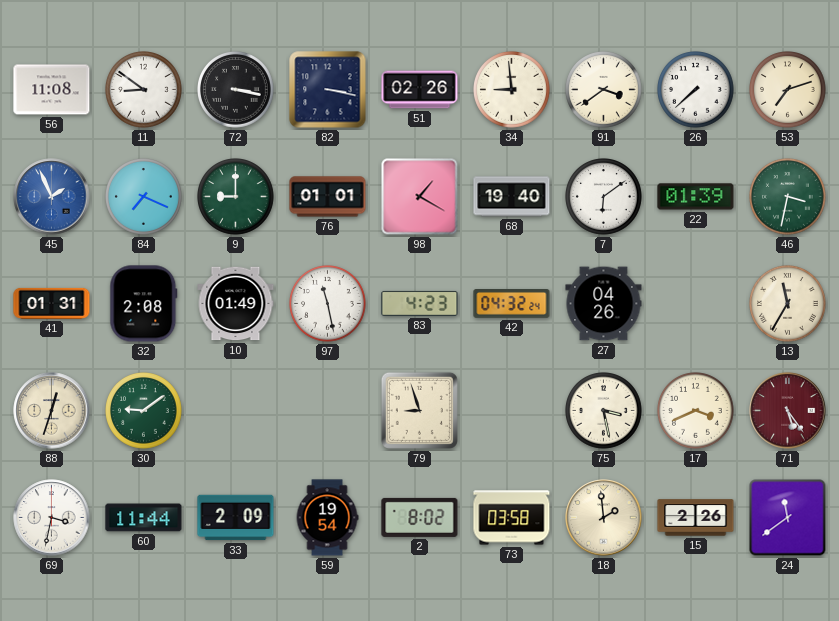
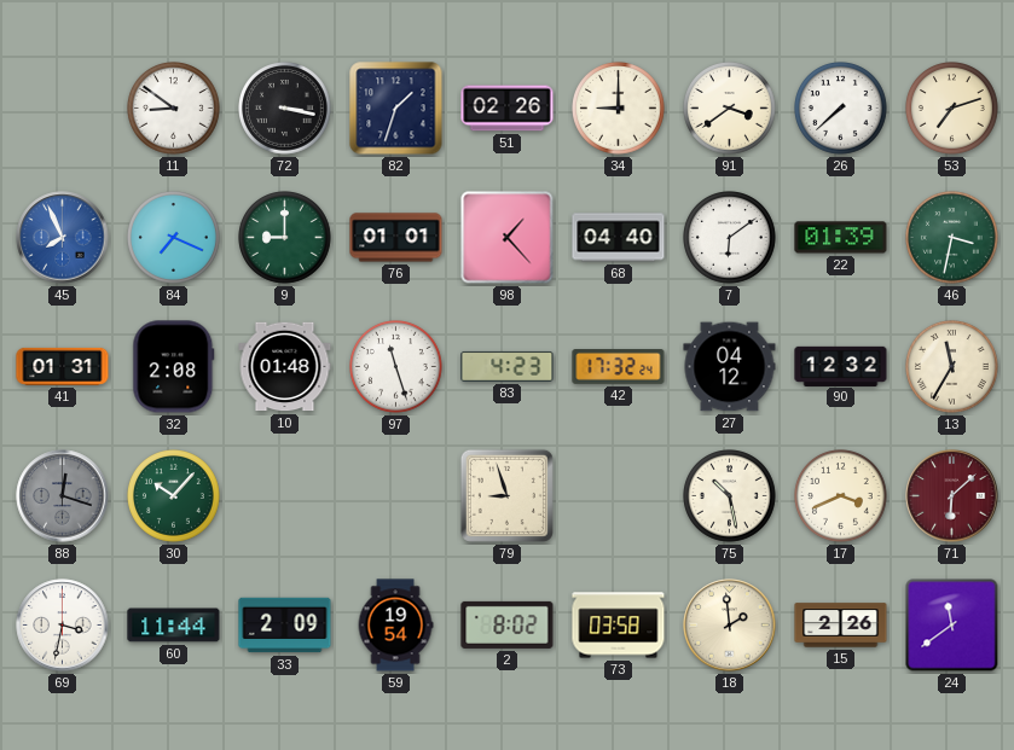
56: 11:08 -> none (52, 90)
82: 3:17 -> 1:33 (396, 109)
34: 8:59 -> 9:00 (619, 109)
45: 1:56 -> 7:56 (63, 238)
98: 1:20 -> 1:23 (508, 238)
68: 19:40 -> 04:40 (619, 238)
10: 01:49 -> 01:48 (285, 367)
97: 11:28 -> 11:27 (396, 367)
42: 04:32 -> 17:32 (619, 367)
27: 04:26 -> 04:12 (730, 367)
90: none -> 12:32 (841, 366)
88: 12:33 -> 12:18 (63, 496)
88 dial: cream -> grey (63, 496)
30: 9:09 -> 10:07 (174, 496)
75: 3:28 -> 10:28 (730, 496)
71: 5:24 -> 6:08 (952, 496)
